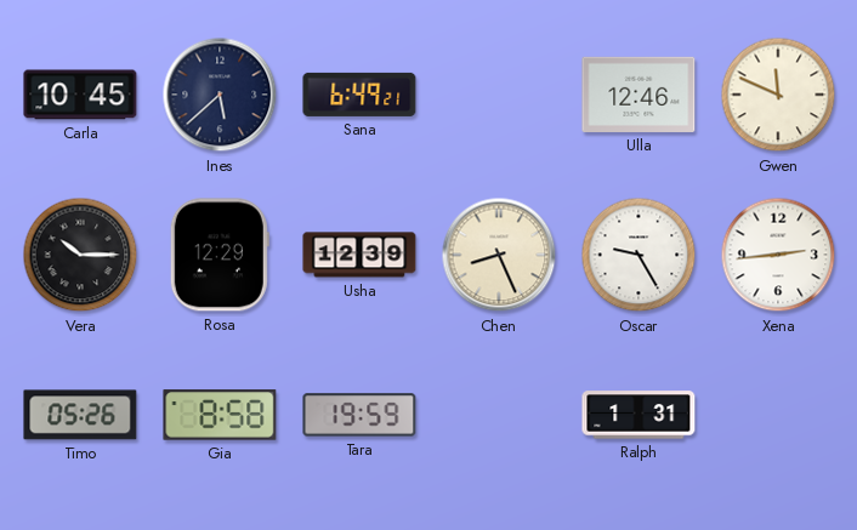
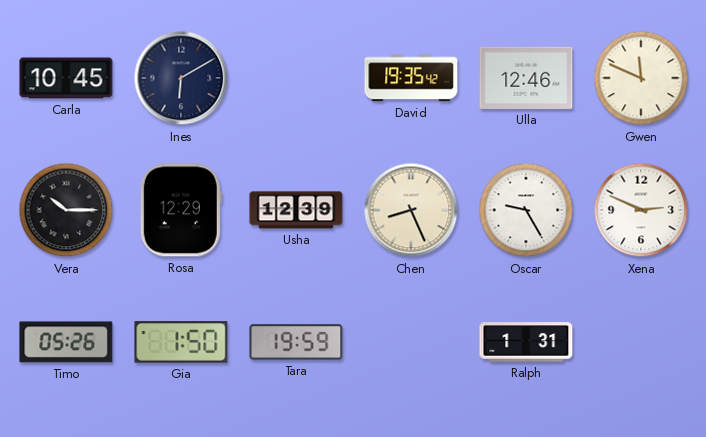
Ines: 5:38 -> 6:10 (181, 78)
Sana: 6:49 -> none (359, 95)
David: none -> 19:35 (411, 78)
Xena: 2:44 -> 2:49 (641, 210)
Gia: 8:58 -> 1:50 (181, 342)
